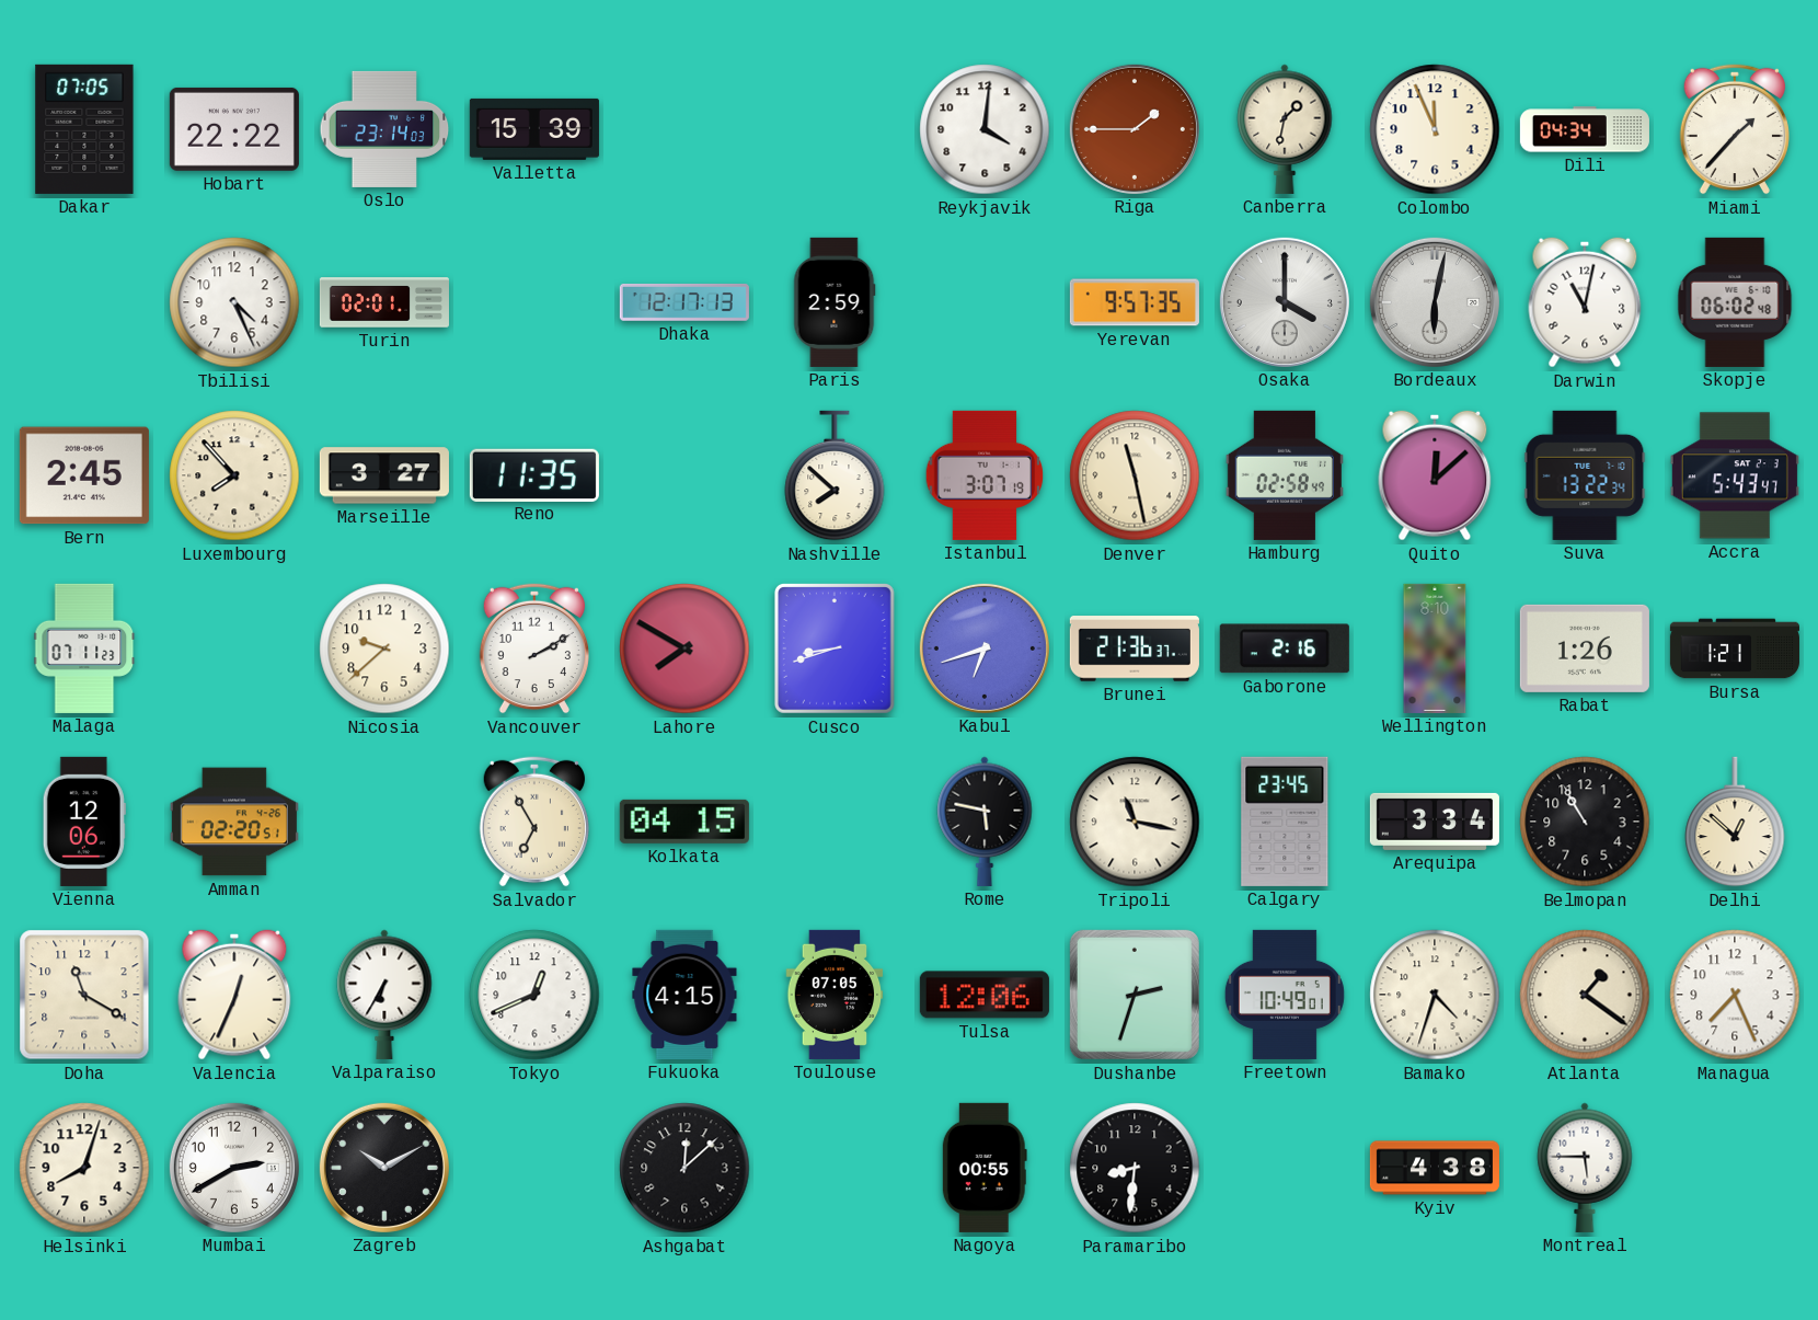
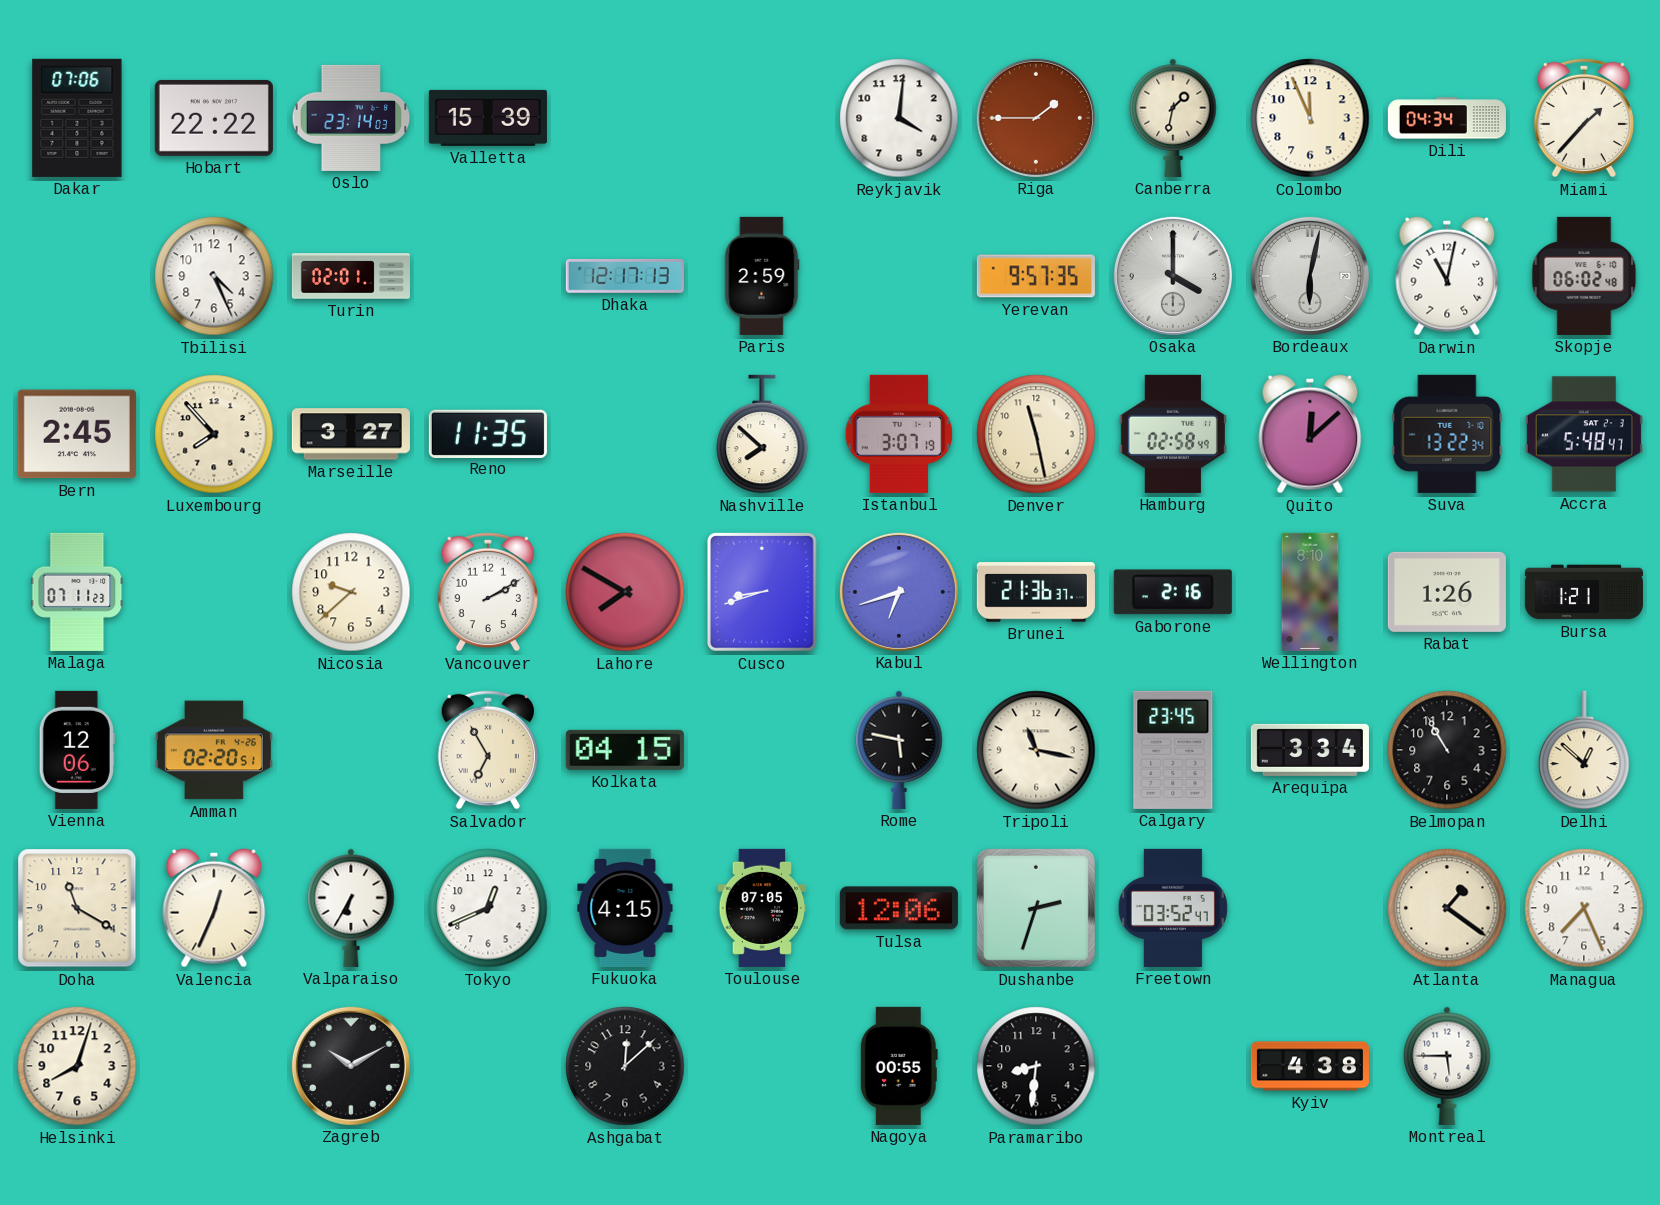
Dakar: 07:05 -> 07:06 (77, 118)
Accra: 5:43 -> 5:48 (1584, 434)
Freetown: 10:49 -> 03:52 (1173, 908)
Bamako: 4:33 -> none (1435, 995)
Mumbai: 2:40 -> none (234, 1168)
